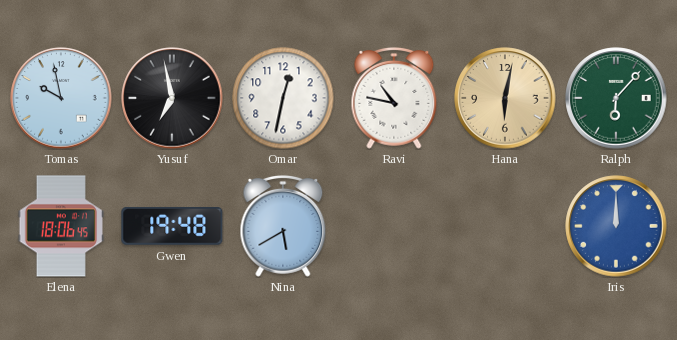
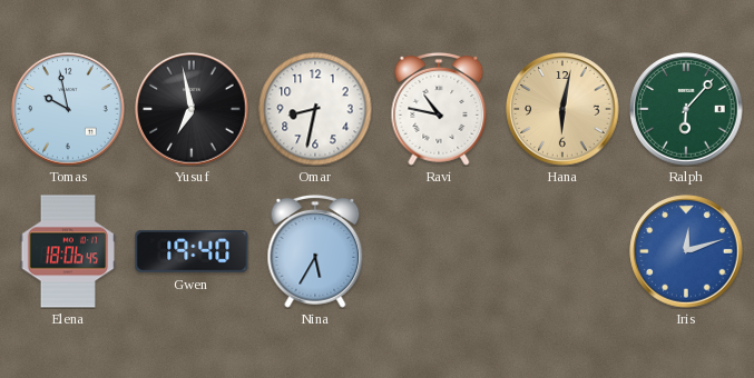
Omar: 12:32 -> 8:32 (315, 109)
Gwen: 19:48 -> 19:40 (192, 252)
Nina: 5:40 -> 5:35 (315, 251)
Iris: 12:00 -> 12:12 (686, 251)
